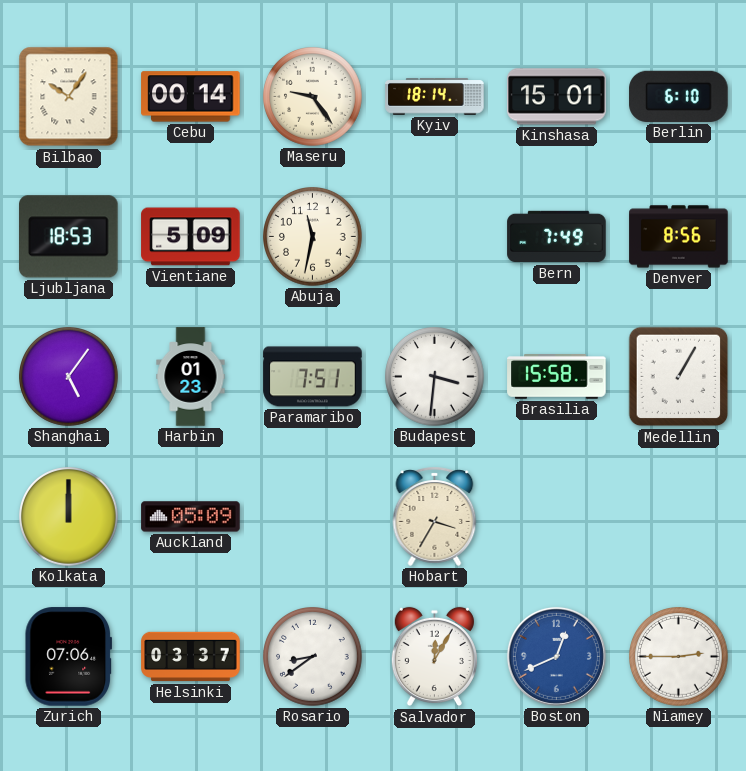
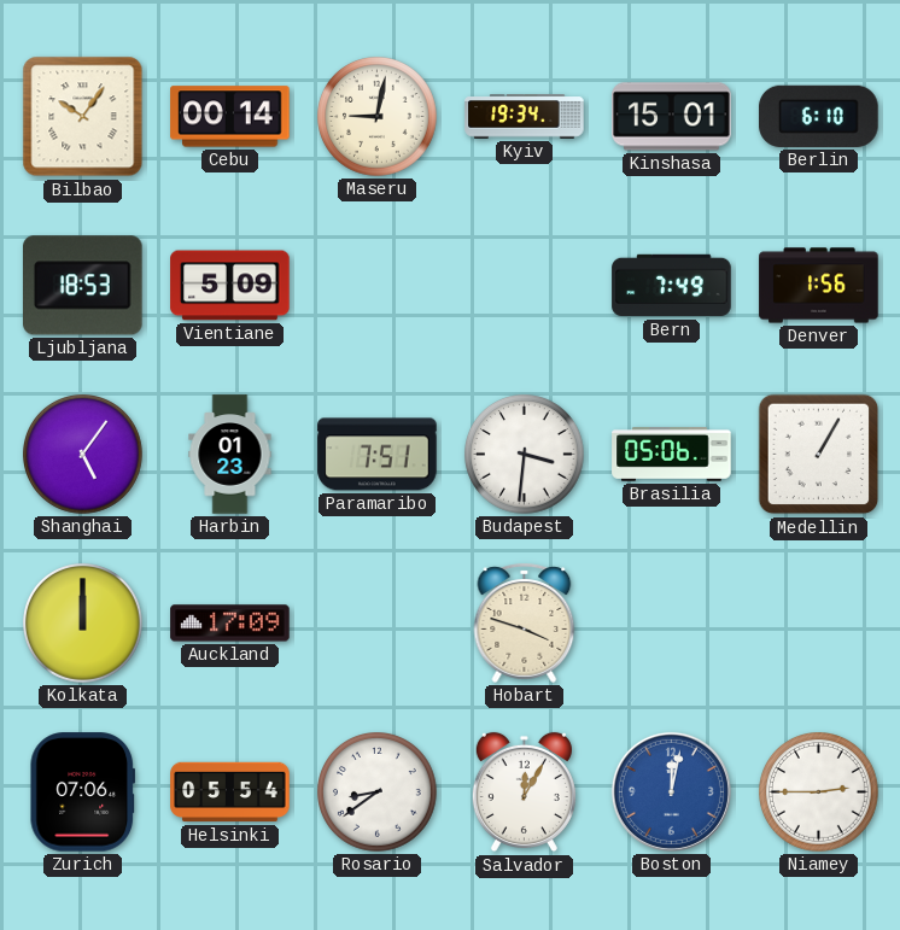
Maseru: 9:24 -> 9:02 (378, 117)
Kyiv: 18:14 -> 19:34 (525, 117)
Abuja: 11:32 -> none (313, 237)
Denver: 8:56 -> 1:56 (819, 286)
Brasilia: 15:58 -> 05:06 (672, 455)
Auckland: 05:09 -> 17:09 (230, 624)
Hobart: 3:35 -> 3:48 (525, 622)
Helsinki: 03:37 -> 05:54 (230, 792)
Boston: 12:41 -> 12:02 (671, 791)
